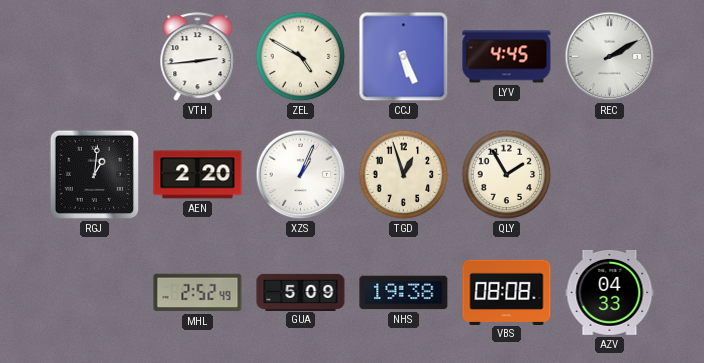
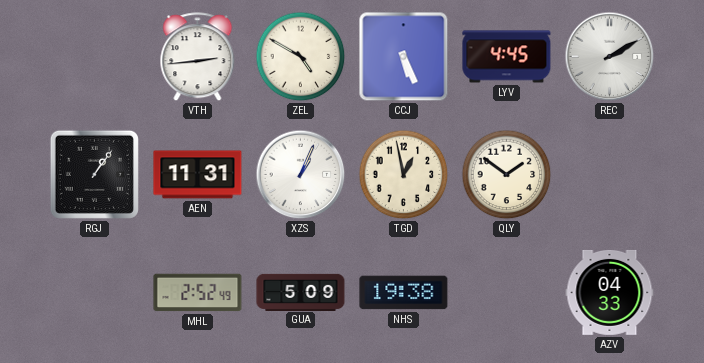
RGJ: 1:01 -> 1:06 (94, 174)
AEN: 2:20 -> 11:31 (198, 175)
TGD: 12:57 -> 12:58 (404, 175)
QLY: 1:55 -> 1:51 (507, 175)
VBS: 08:08 -> none (507, 292)
